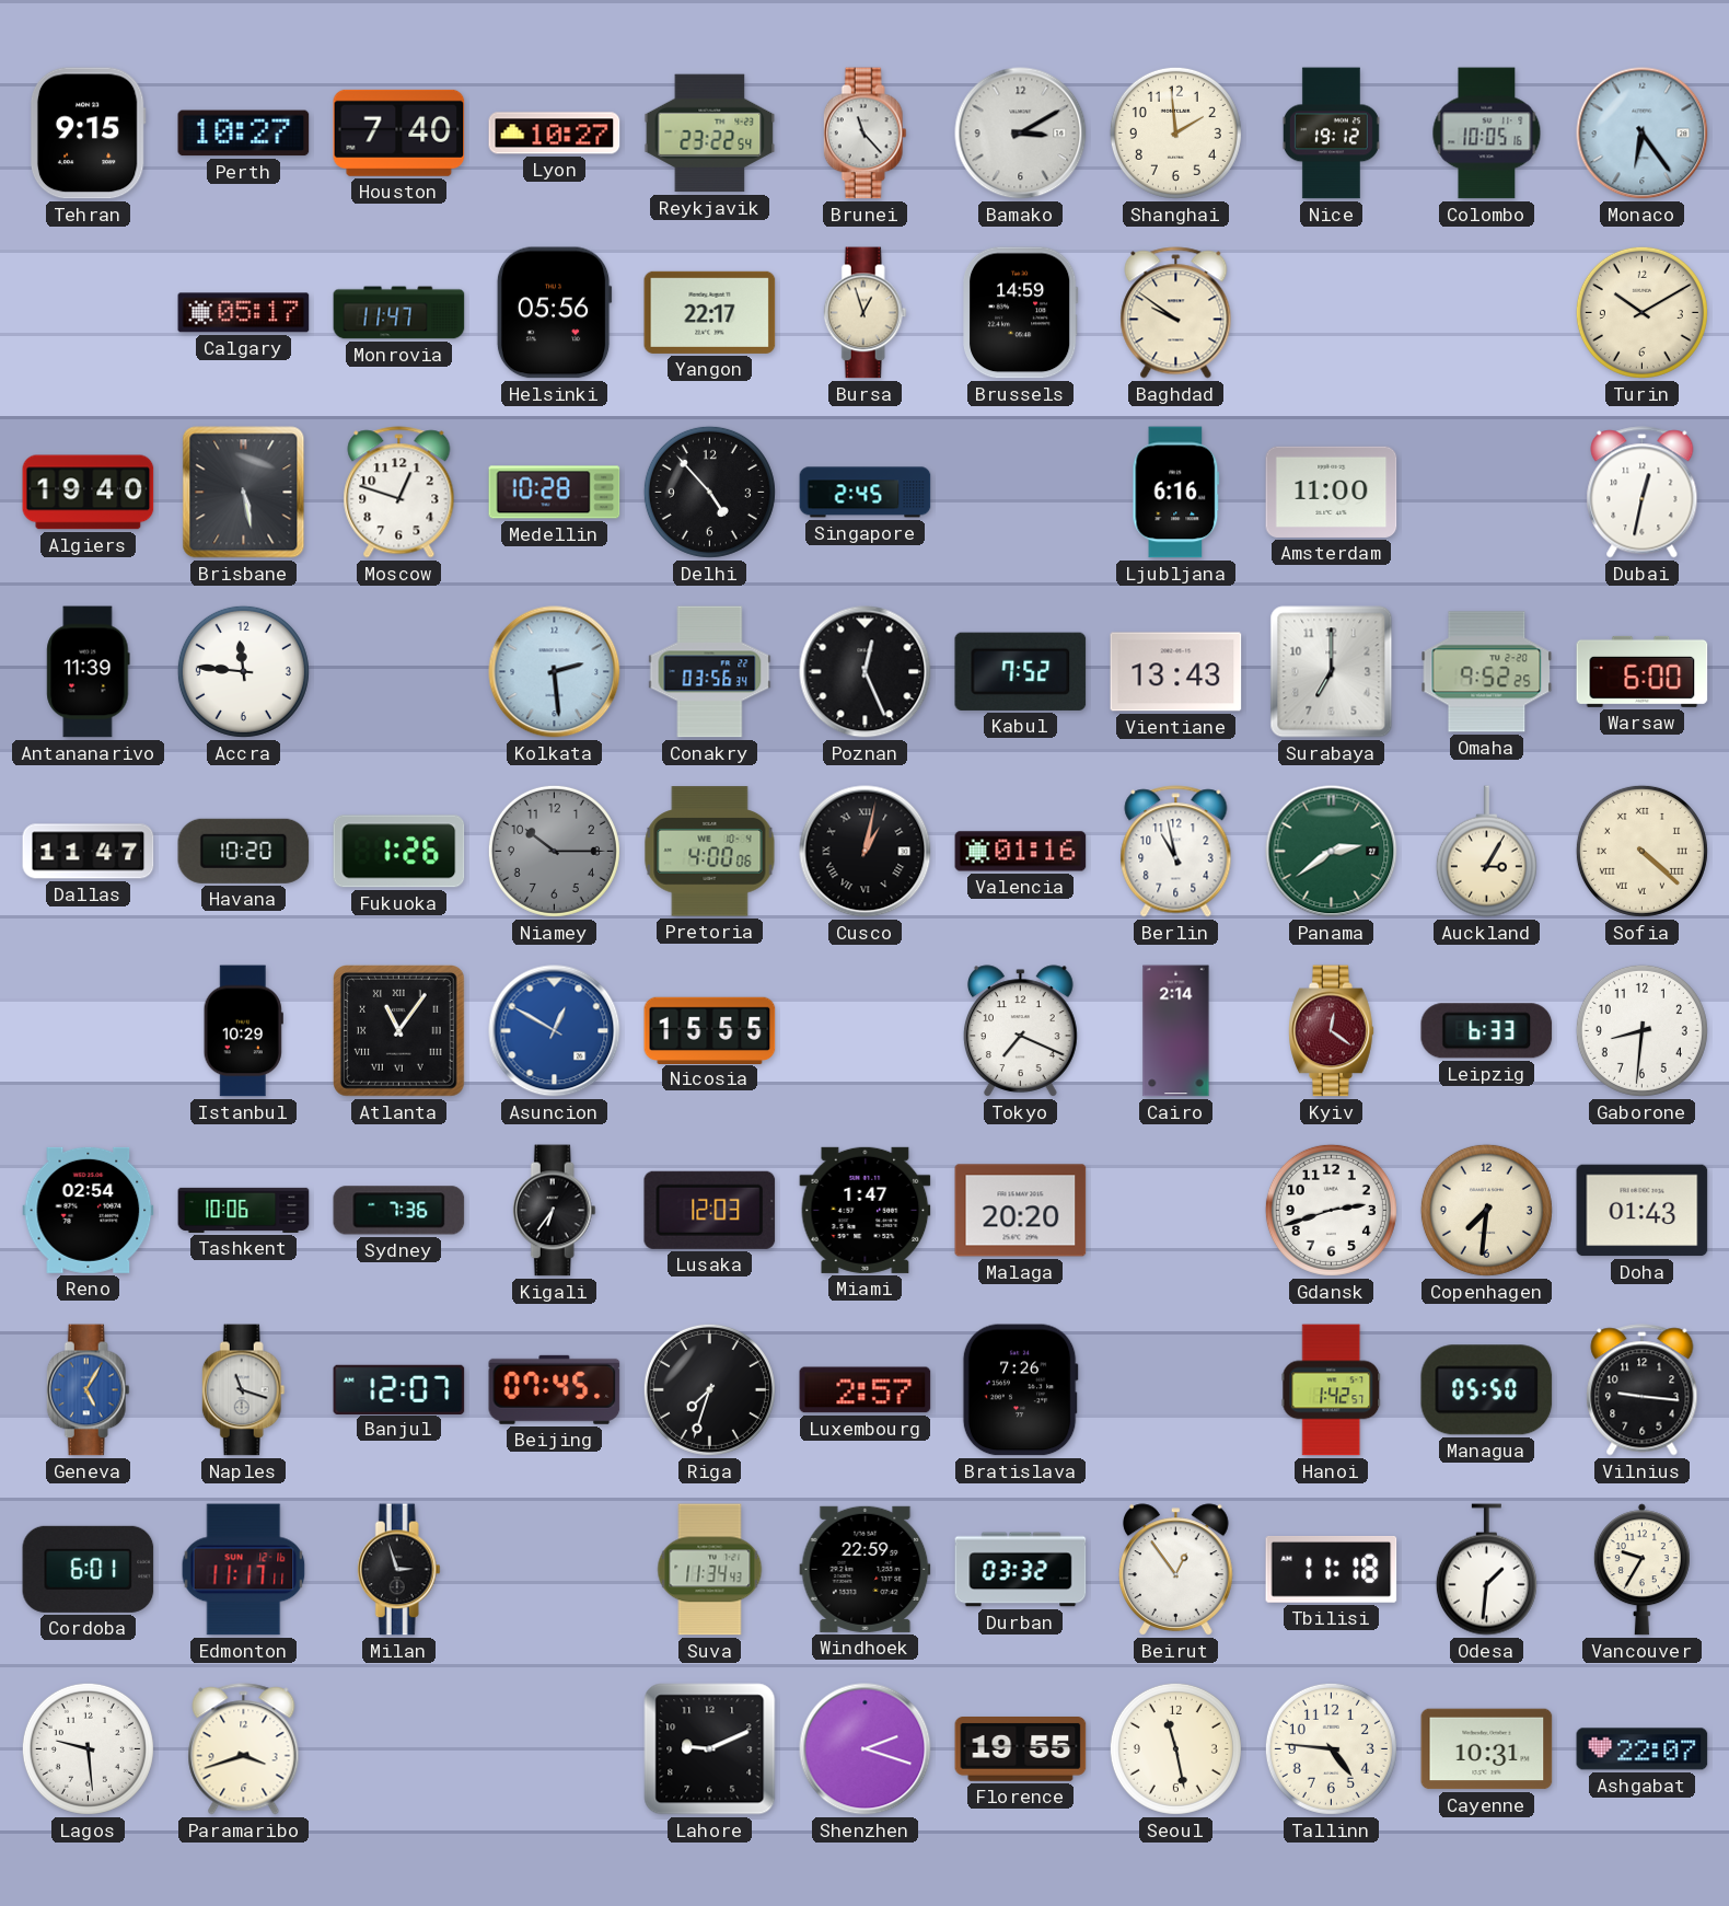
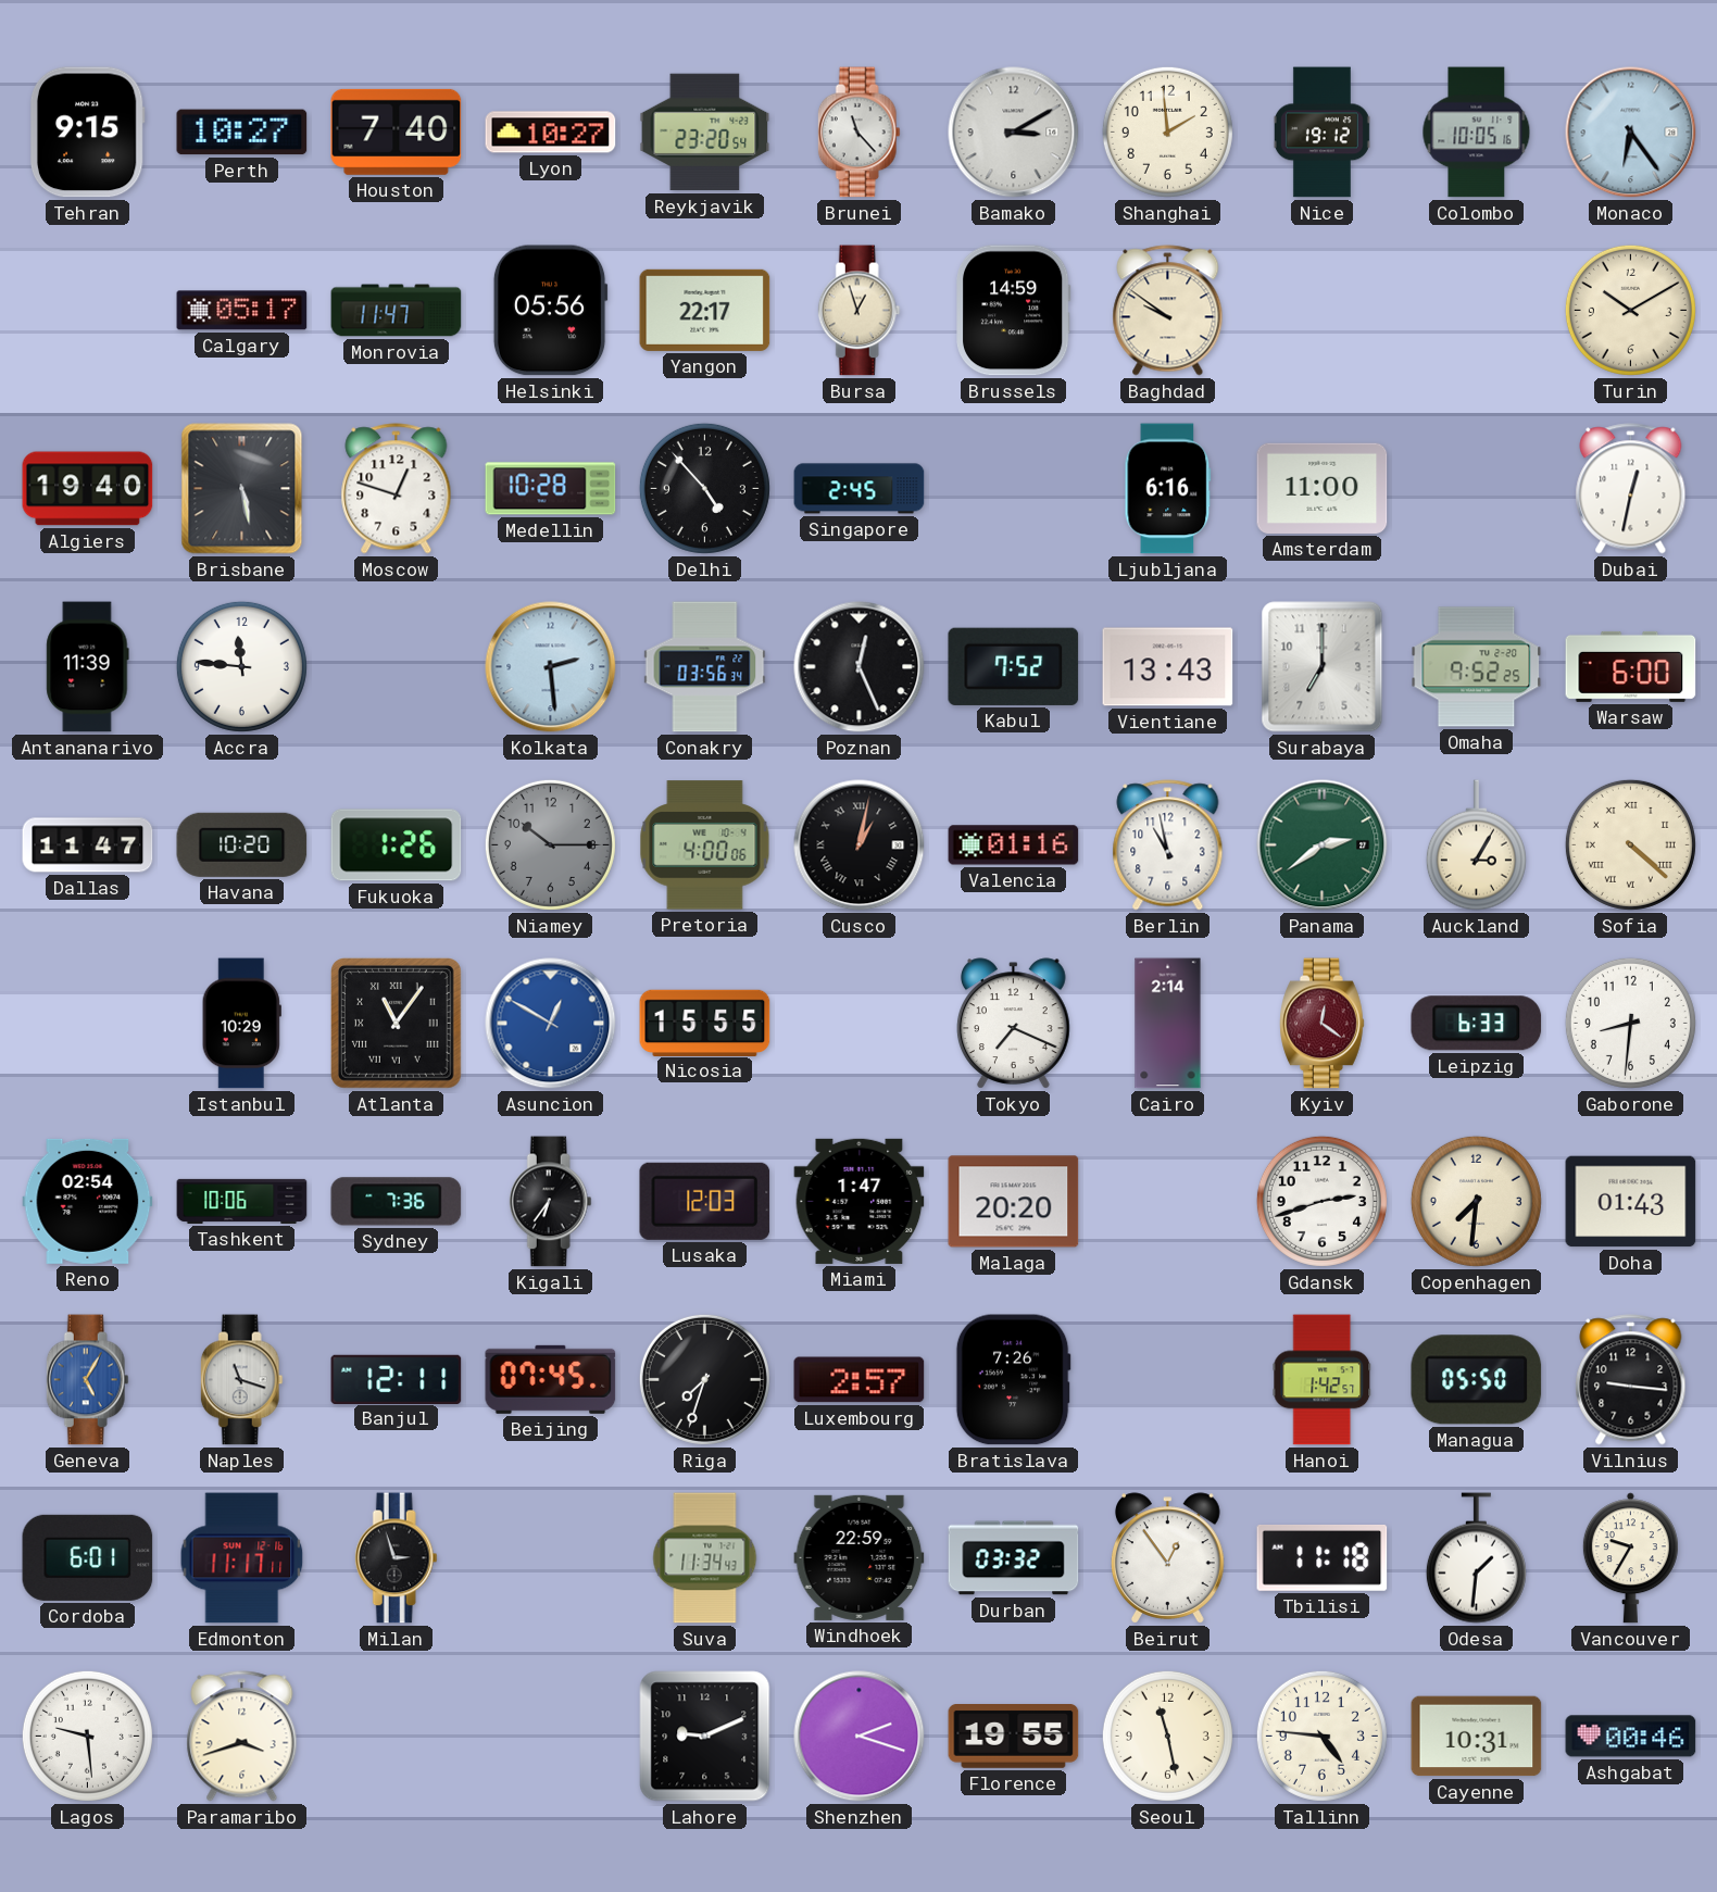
Reykjavik: 23:22 -> 23:20 (705, 133)
Banjul: 12:07 -> 12:11 (397, 1379)
Ashgabat: 22:07 -> 00:46 (1631, 1737)
